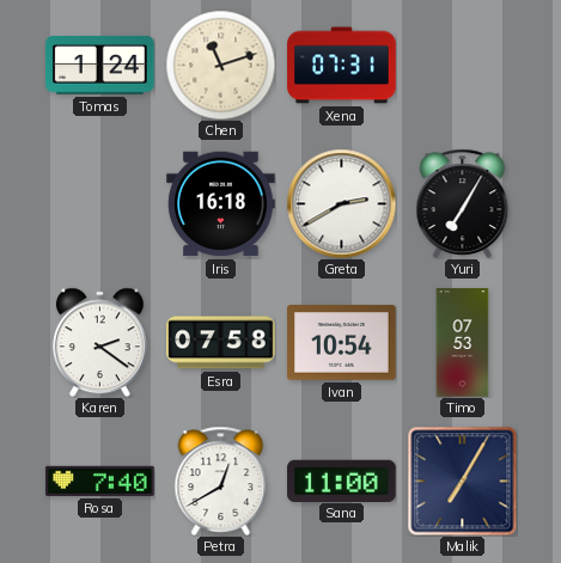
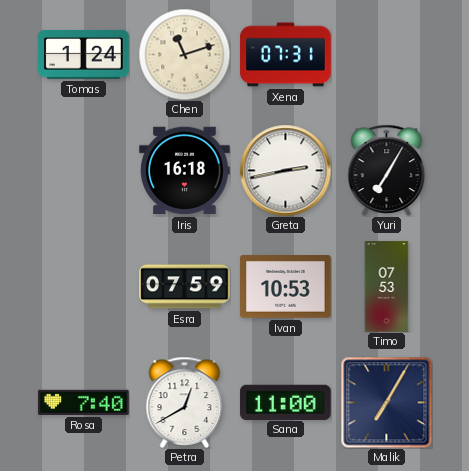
Greta: 2:40 -> 2:43 (285, 170)
Karen: 2:21 -> none (99, 342)
Esra: 07:58 -> 07:59 (185, 287)
Ivan: 10:54 -> 10:53 (286, 287)
